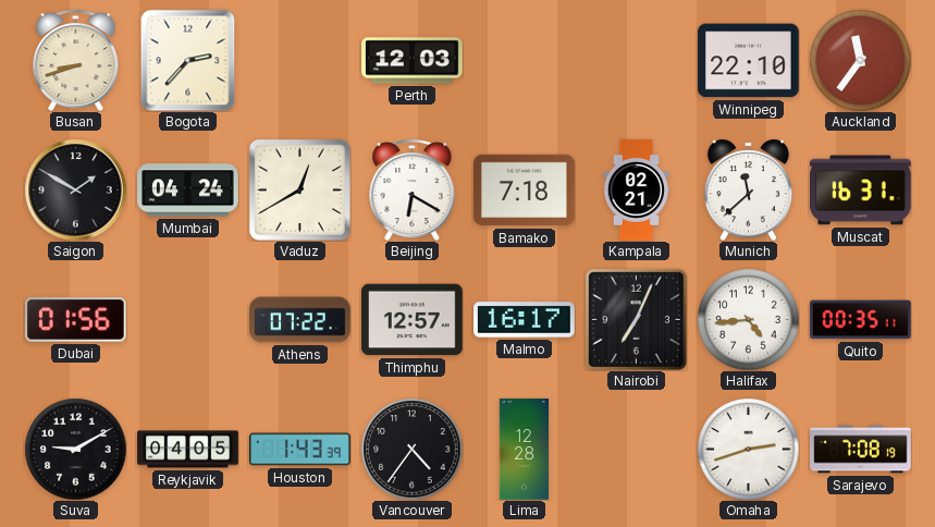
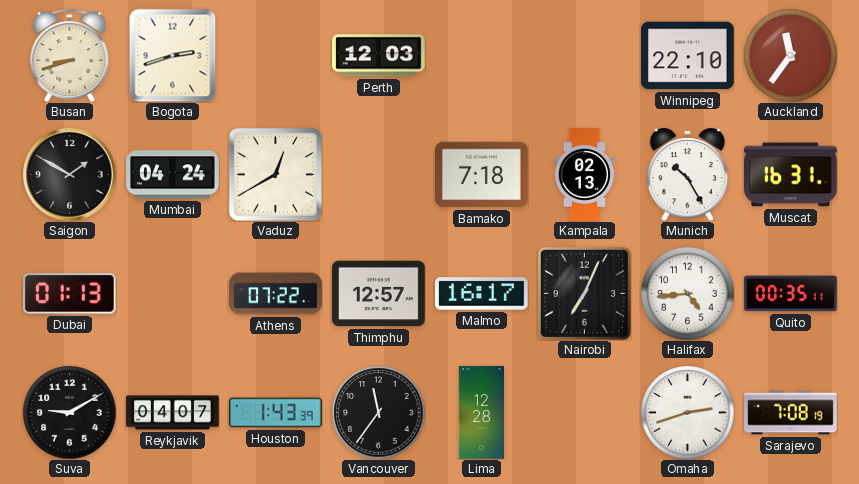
Bogota: 2:37 -> 2:42 (173, 55)
Beijing: 6:20 -> none (413, 189)
Kampala: 02:21 -> 02:13 (584, 175)
Munich: 11:38 -> 10:25 (688, 174)
Dubai: 01:56 -> 01:13 (70, 294)
Reykjavik: 04:05 -> 04:07 (173, 413)
Vancouver: 4:36 -> 11:36 (378, 412)
